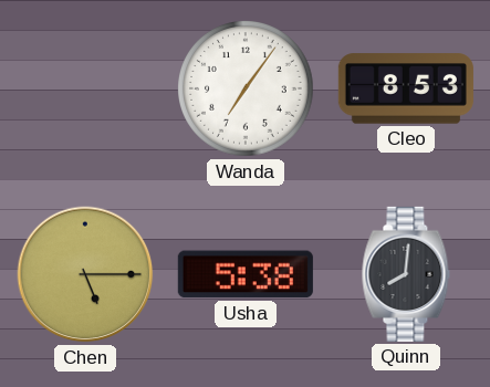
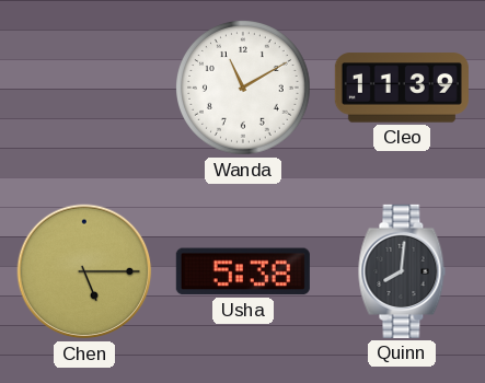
Wanda: 7:06 -> 11:10 (243, 88)
Cleo: 8:53 -> 11:39 (402, 88)
